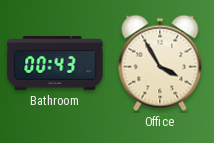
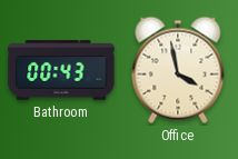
Office: 3:55 -> 3:58 (178, 70)
